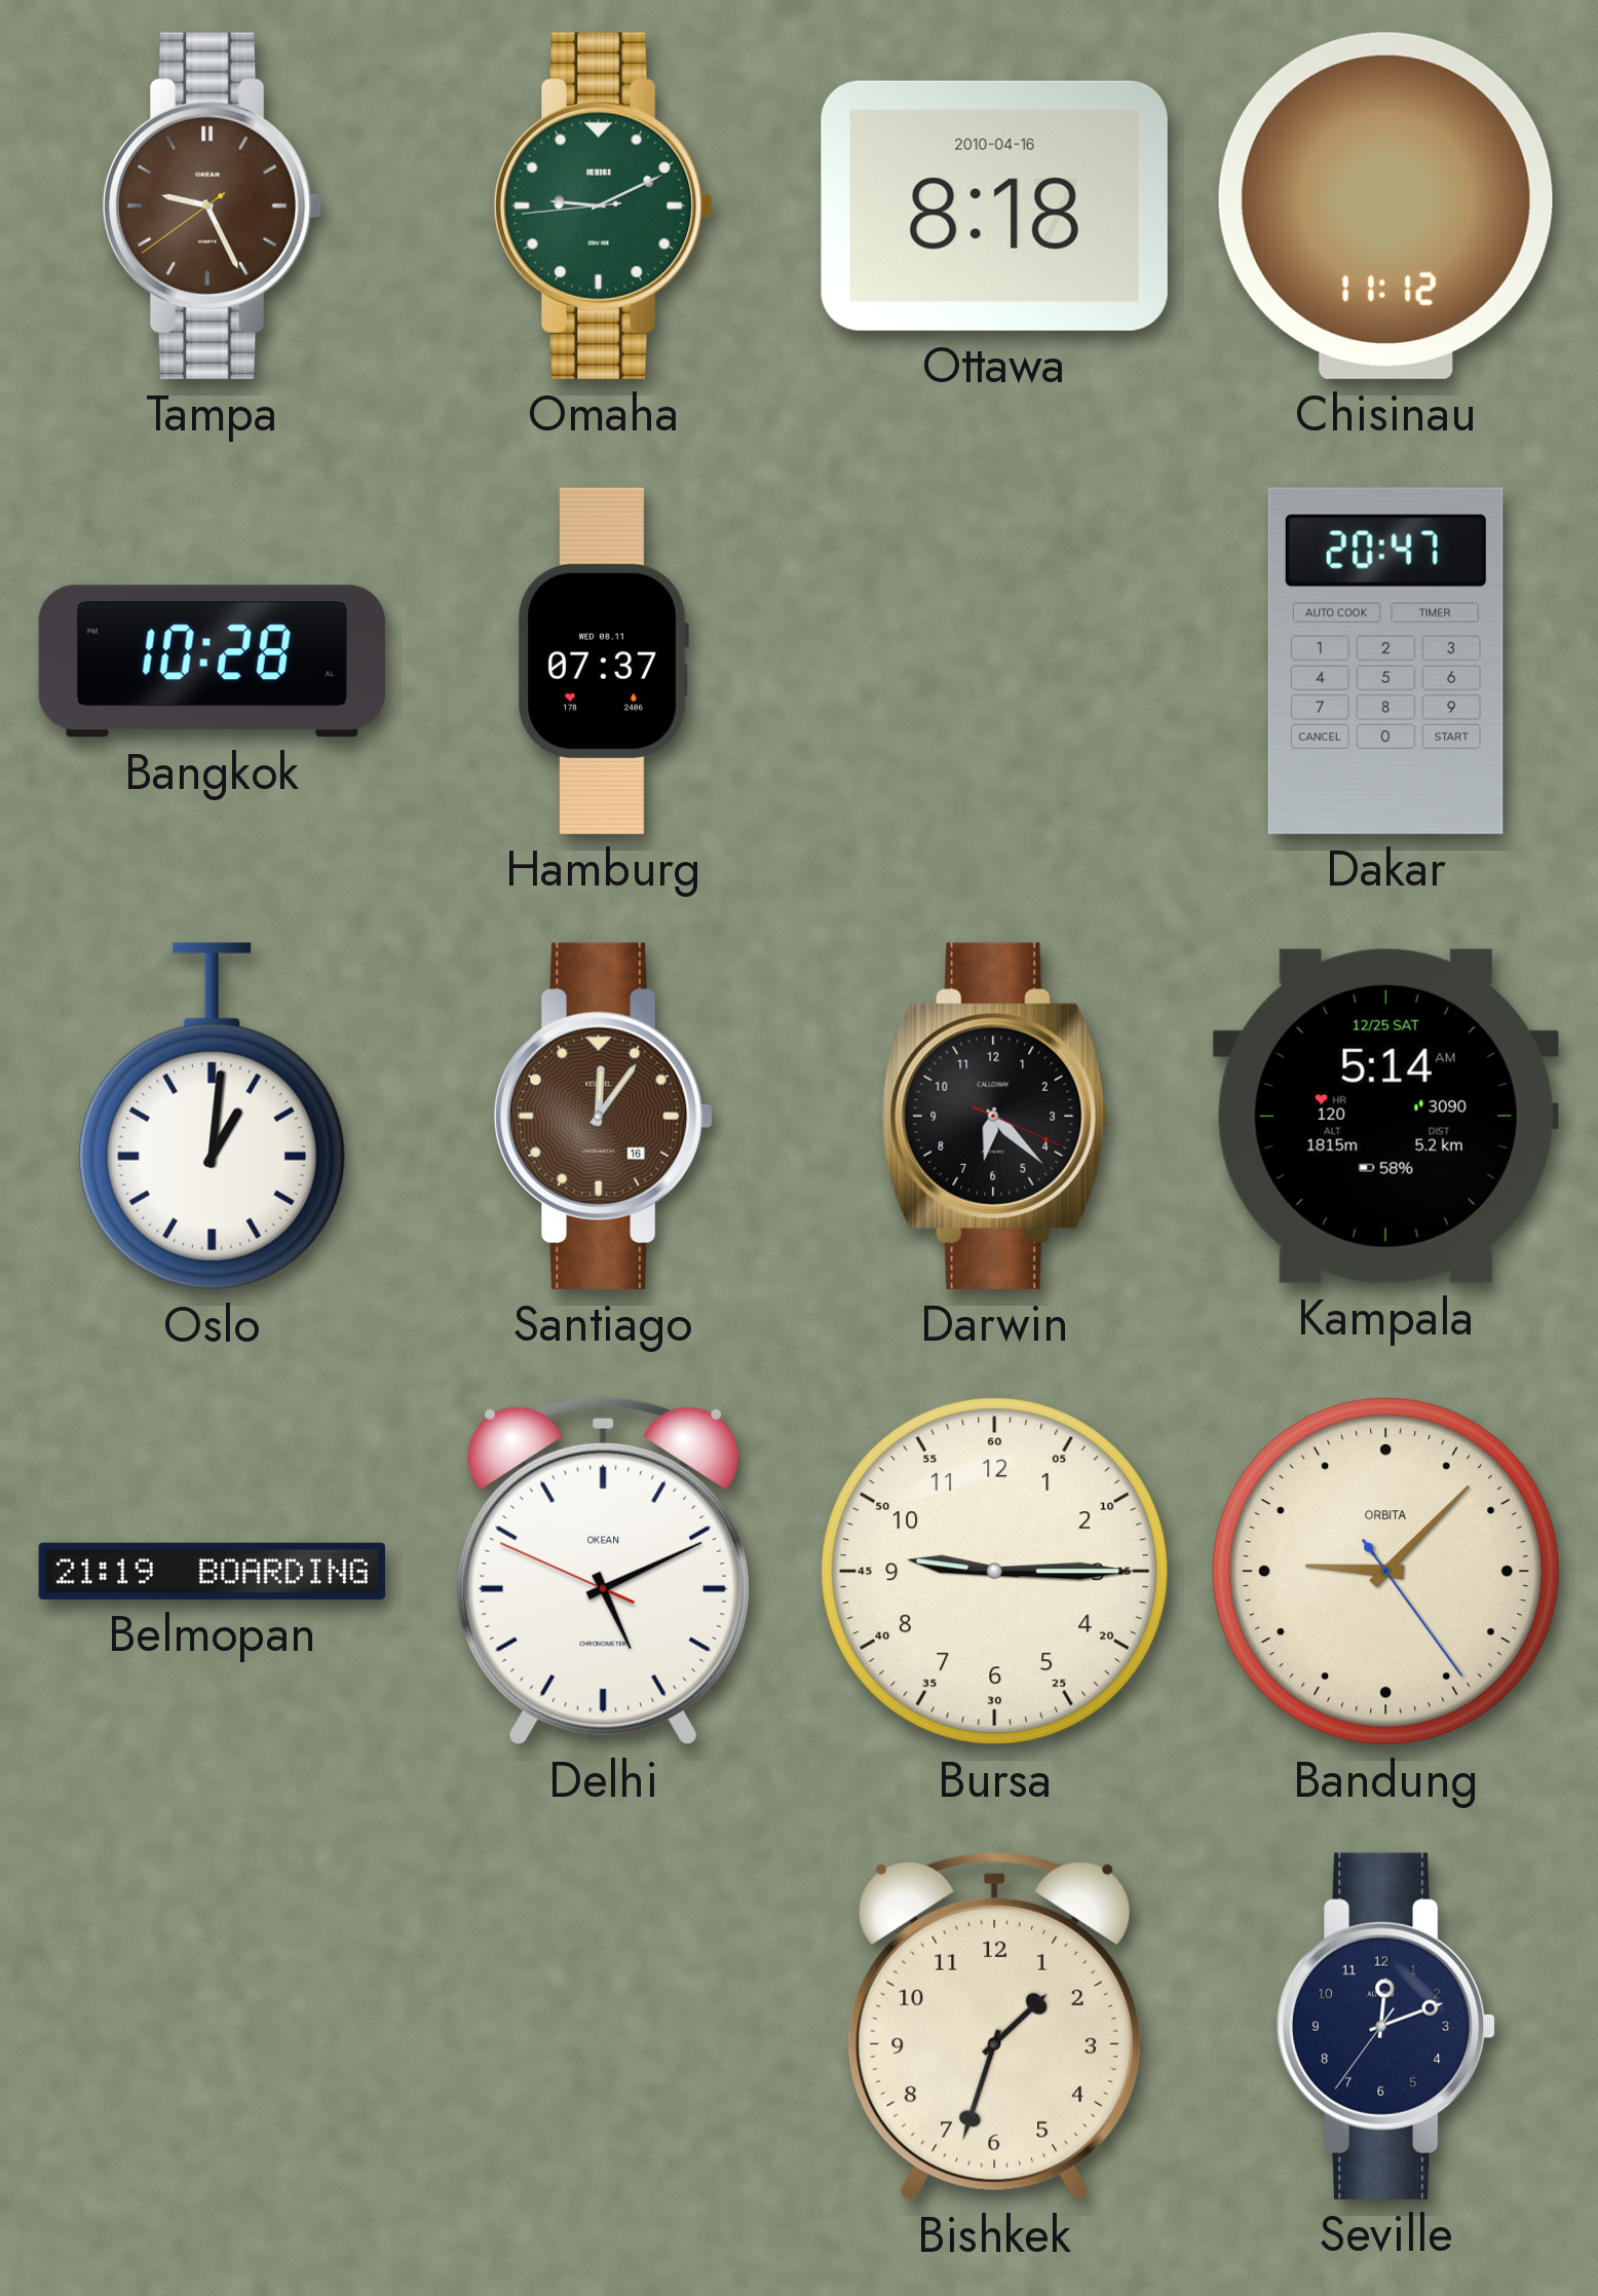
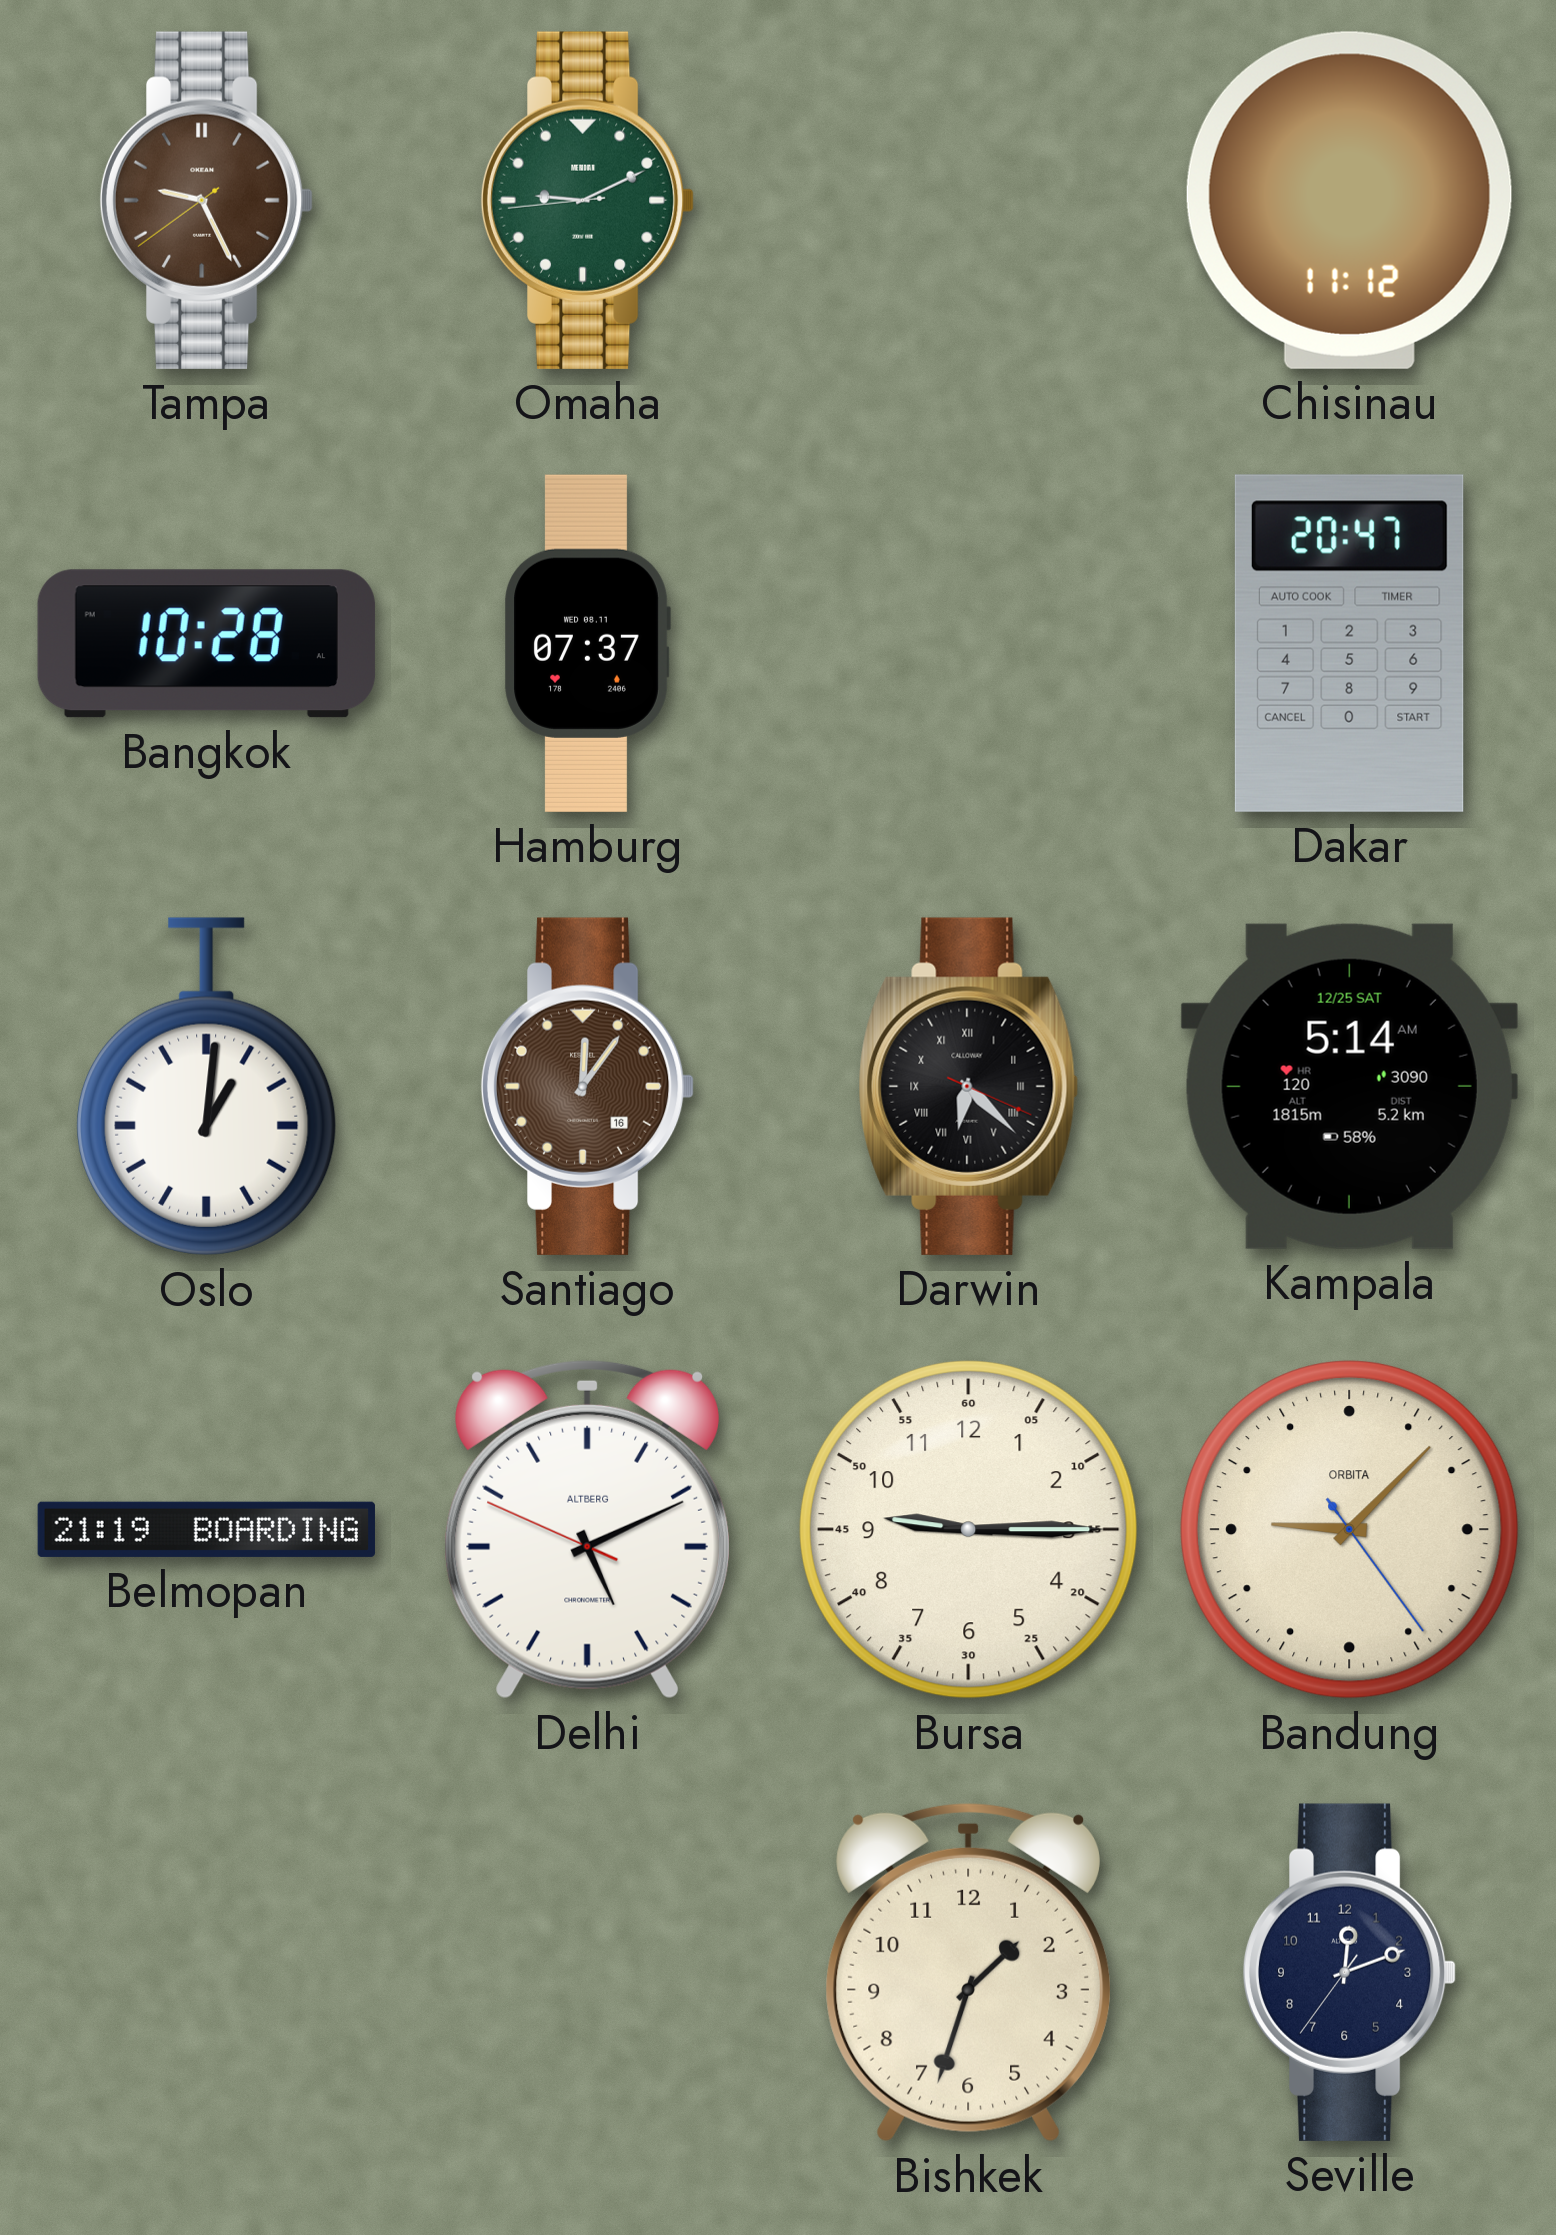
Ottawa: 8:18 -> none (994, 205)
Darwin numerals: Arabic -> Roman (969, 1086)
Delhi brand: OKEAN -> ALTBERG (587, 1529)
